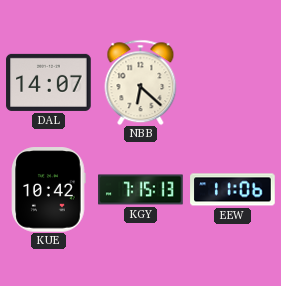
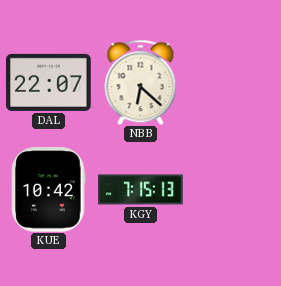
DAL: 14:07 -> 22:07 (49, 82)
EEW: 11:06 -> none (233, 190)
